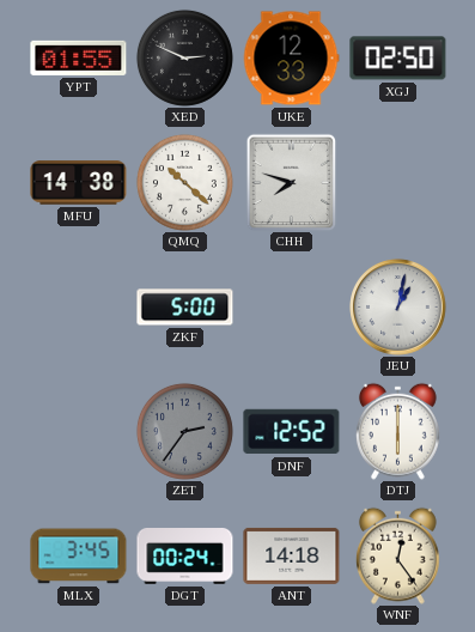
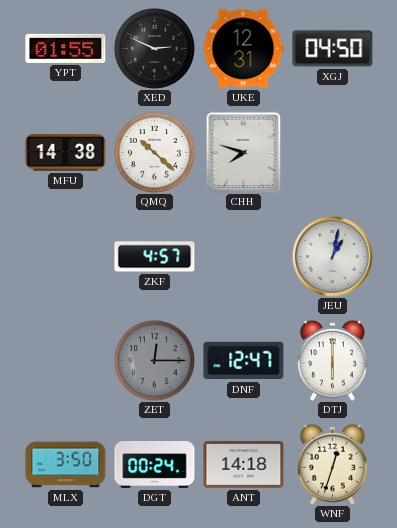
UKE: 12:33 -> 12:31 (243, 49)
XGJ: 02:50 -> 04:50 (333, 49)
ZKF: 5:00 -> 4:57 (155, 257)
ZET: 2:36 -> 12:15 (154, 360)
DNF: 12:52 -> 12:47 (244, 361)
MLX: 3:45 -> 3:50 (66, 465)
WNF: 12:24 -> 12:33 (333, 464)
